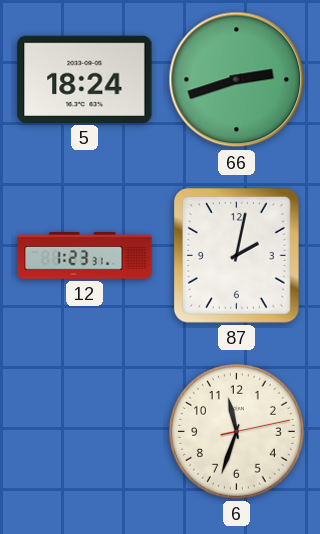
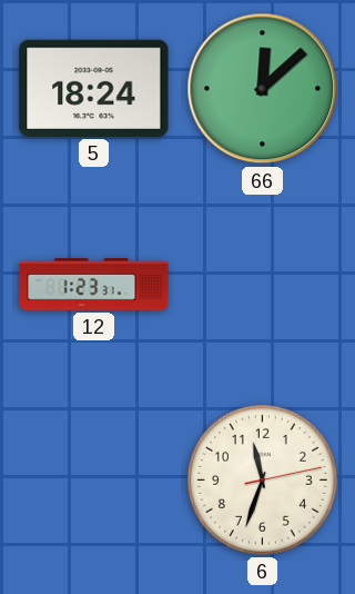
66: 2:42 -> 12:08 (263, 89)
87: 2:02 -> none (236, 256)
